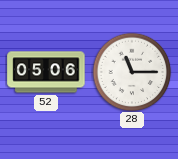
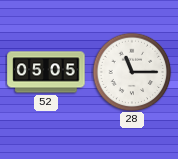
52: 05:06 -> 05:05 (46, 72)
